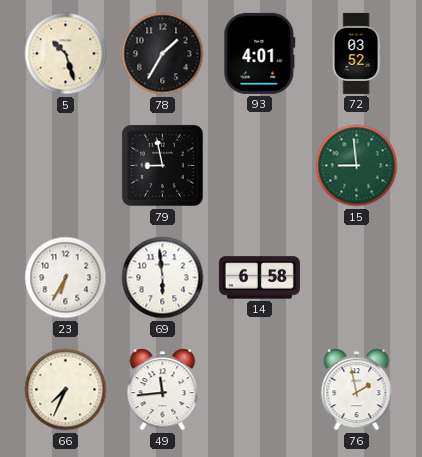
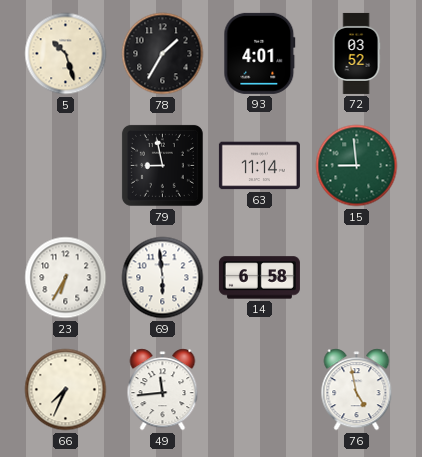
63: none -> 11:14 (259, 166)
76: 1:58 -> 4:58 (357, 390)
